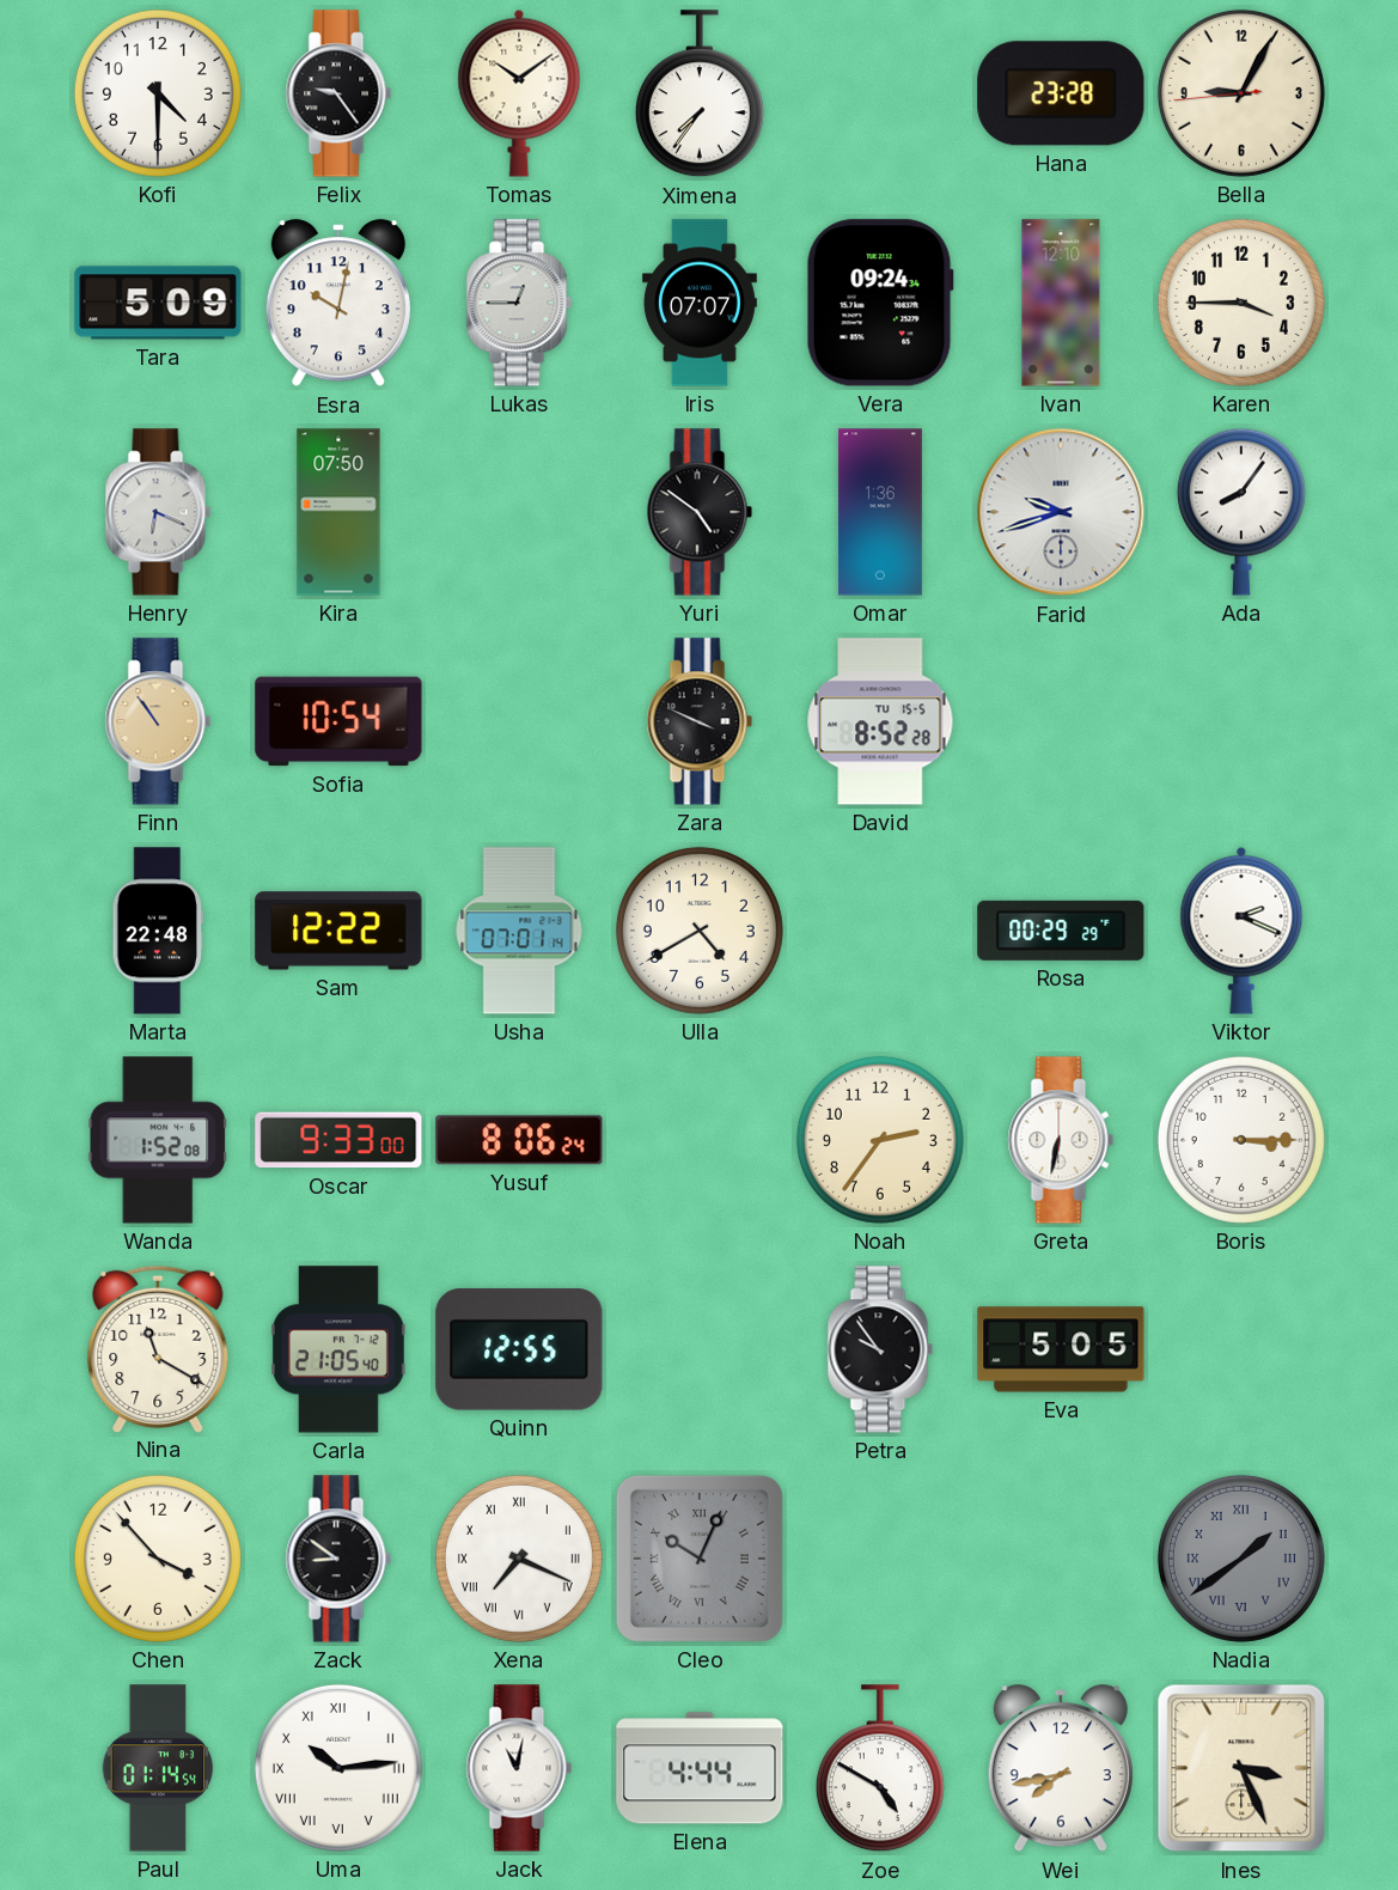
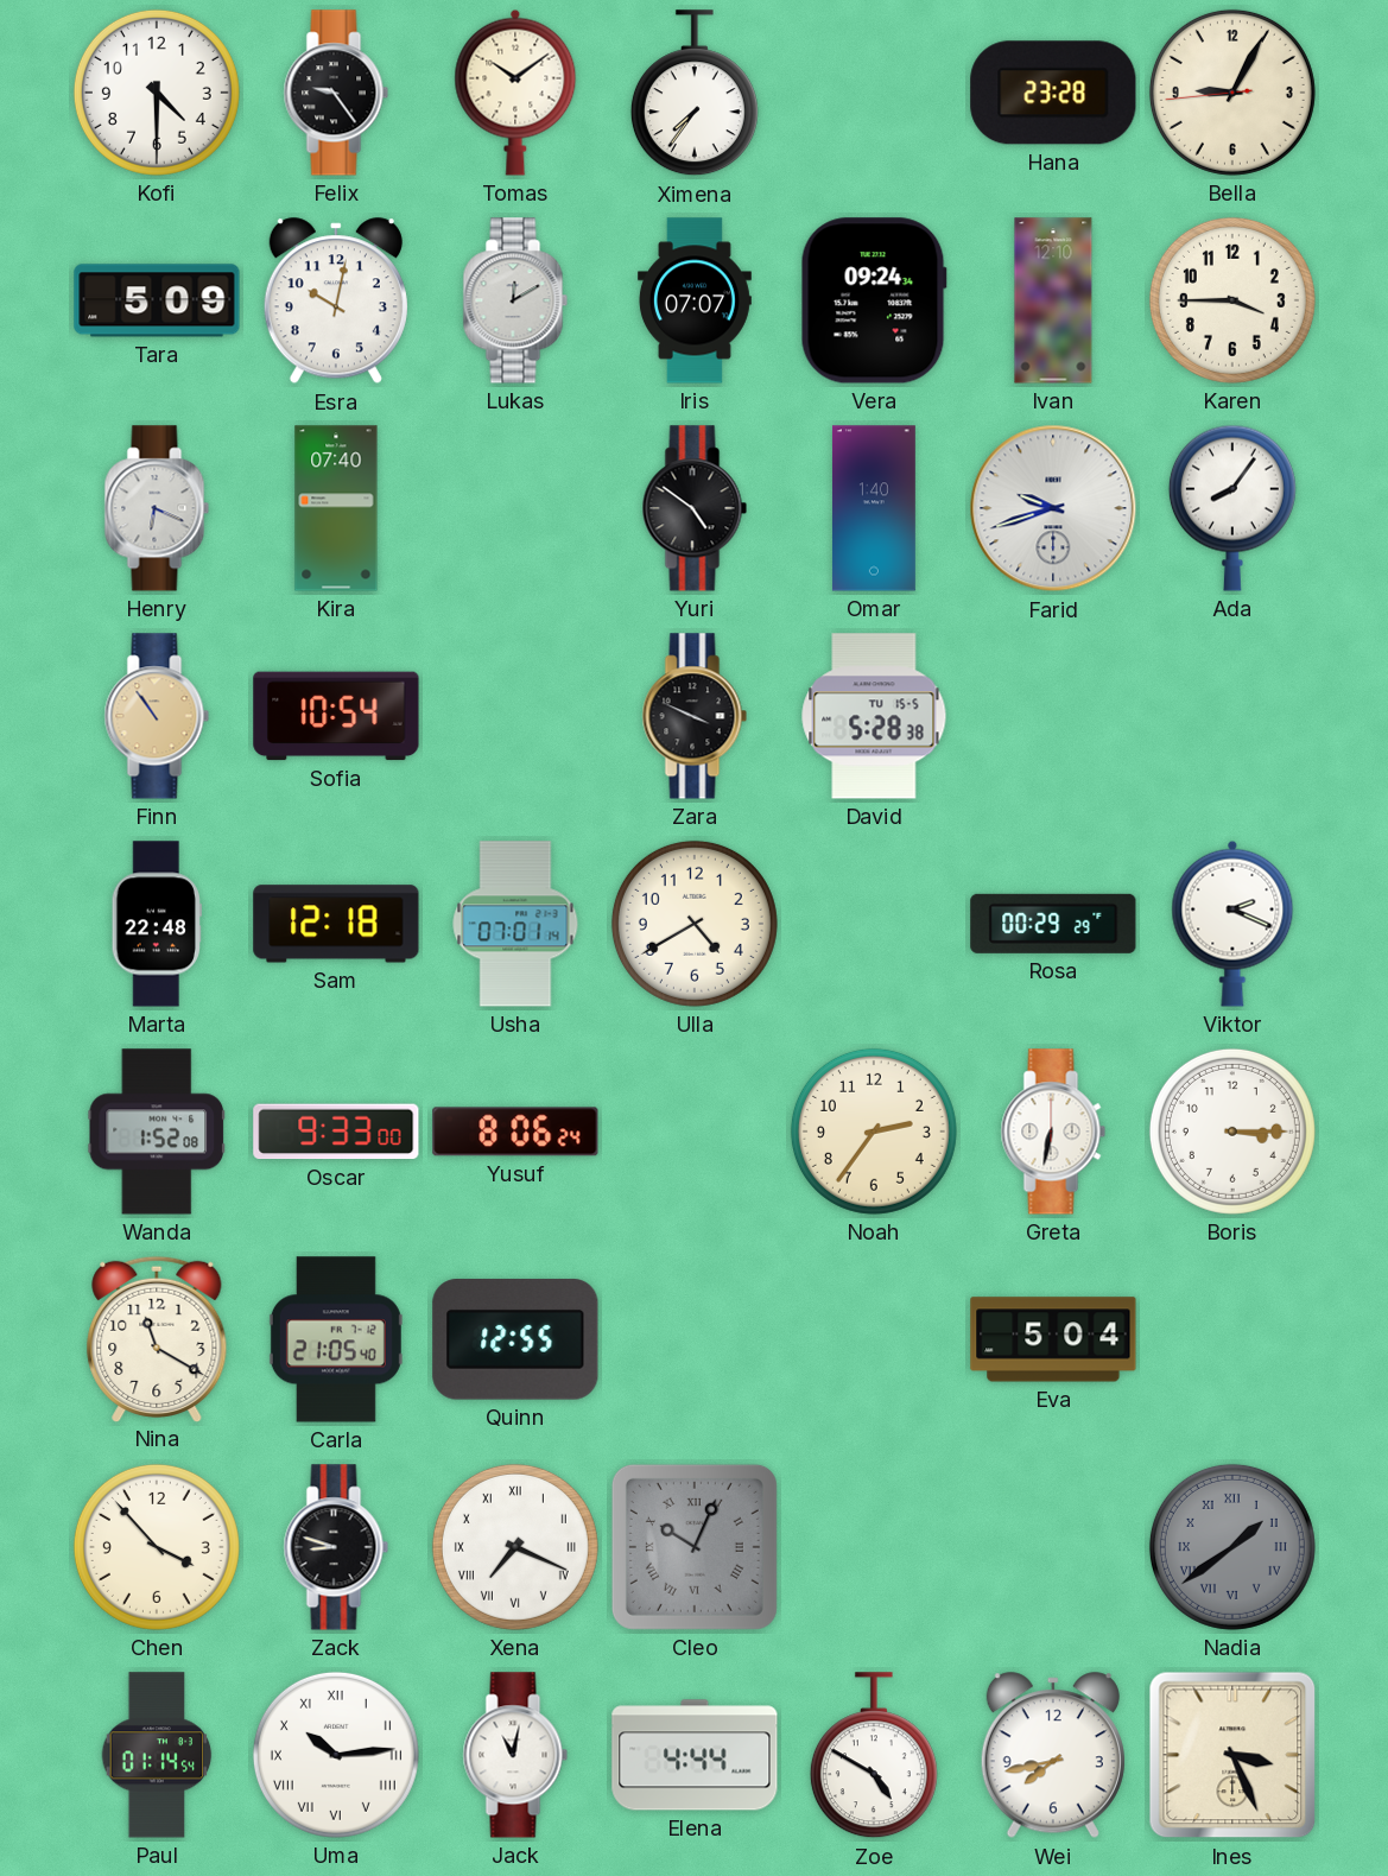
Lukas: 12:45 -> 12:10 (515, 300)
Kira: 07:50 -> 07:40 (336, 508)
Omar: 1:36 -> 1:40 (874, 508)
David: 8:52 -> 5:28 (874, 716)
Sam: 12:22 -> 12:18 (336, 924)
Petra: 9:54 -> none (880, 1349)
Eva: 5:05 -> 5:04 (1053, 1339)
Zack: 8:51 -> 8:48 (336, 1547)
